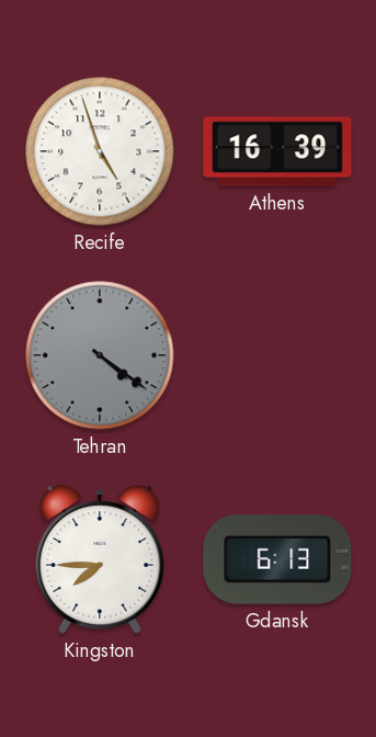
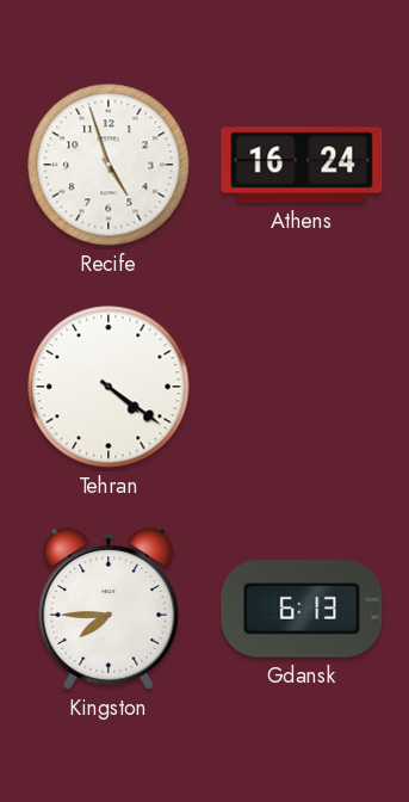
Athens: 16:39 -> 16:24 (302, 165)
Tehran dial: grey -> white (109, 387)
